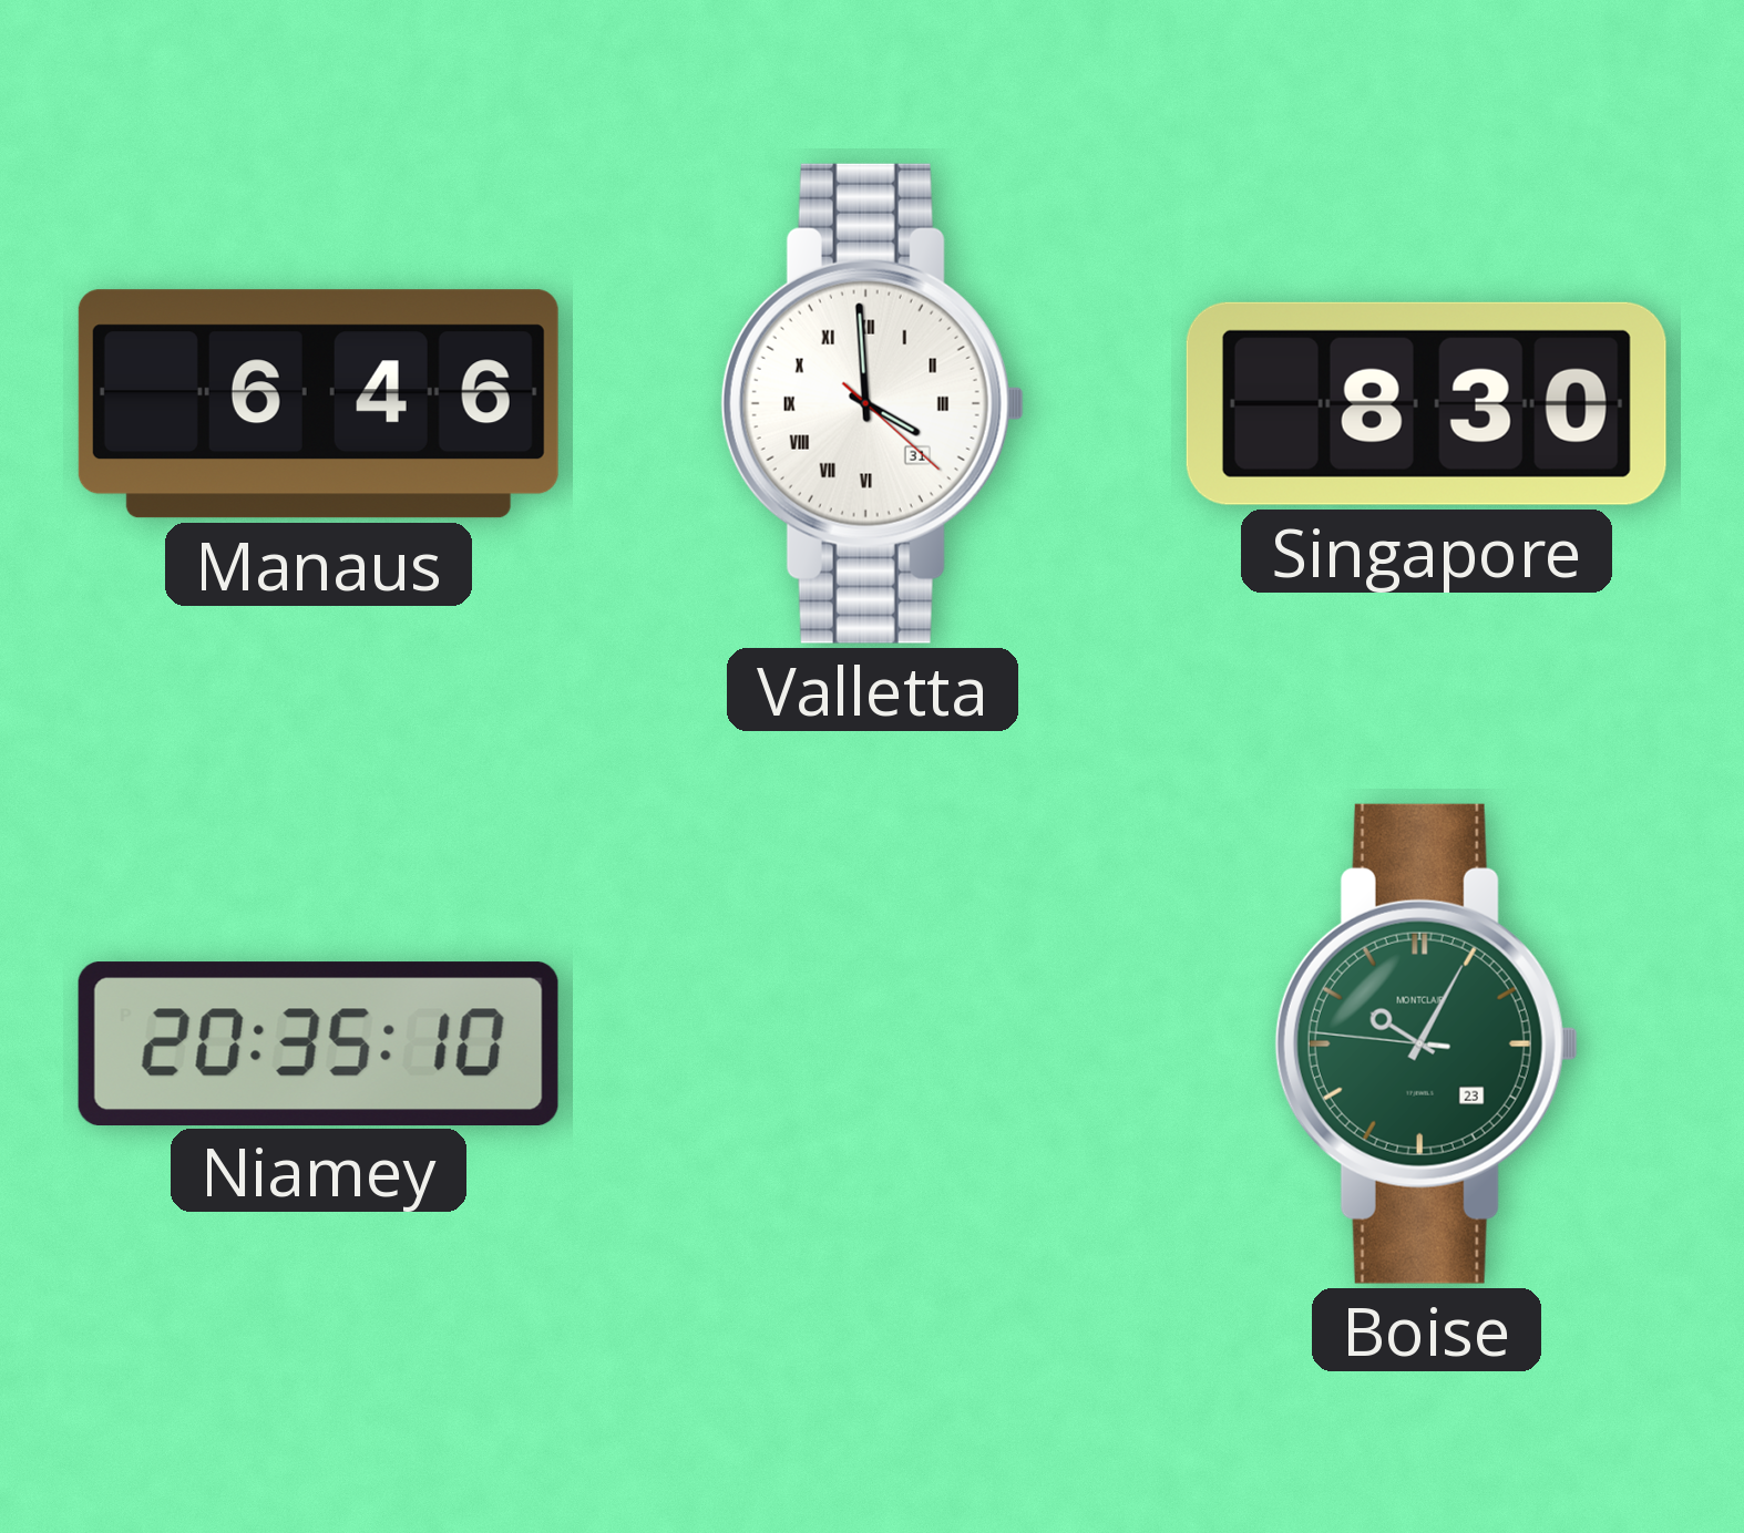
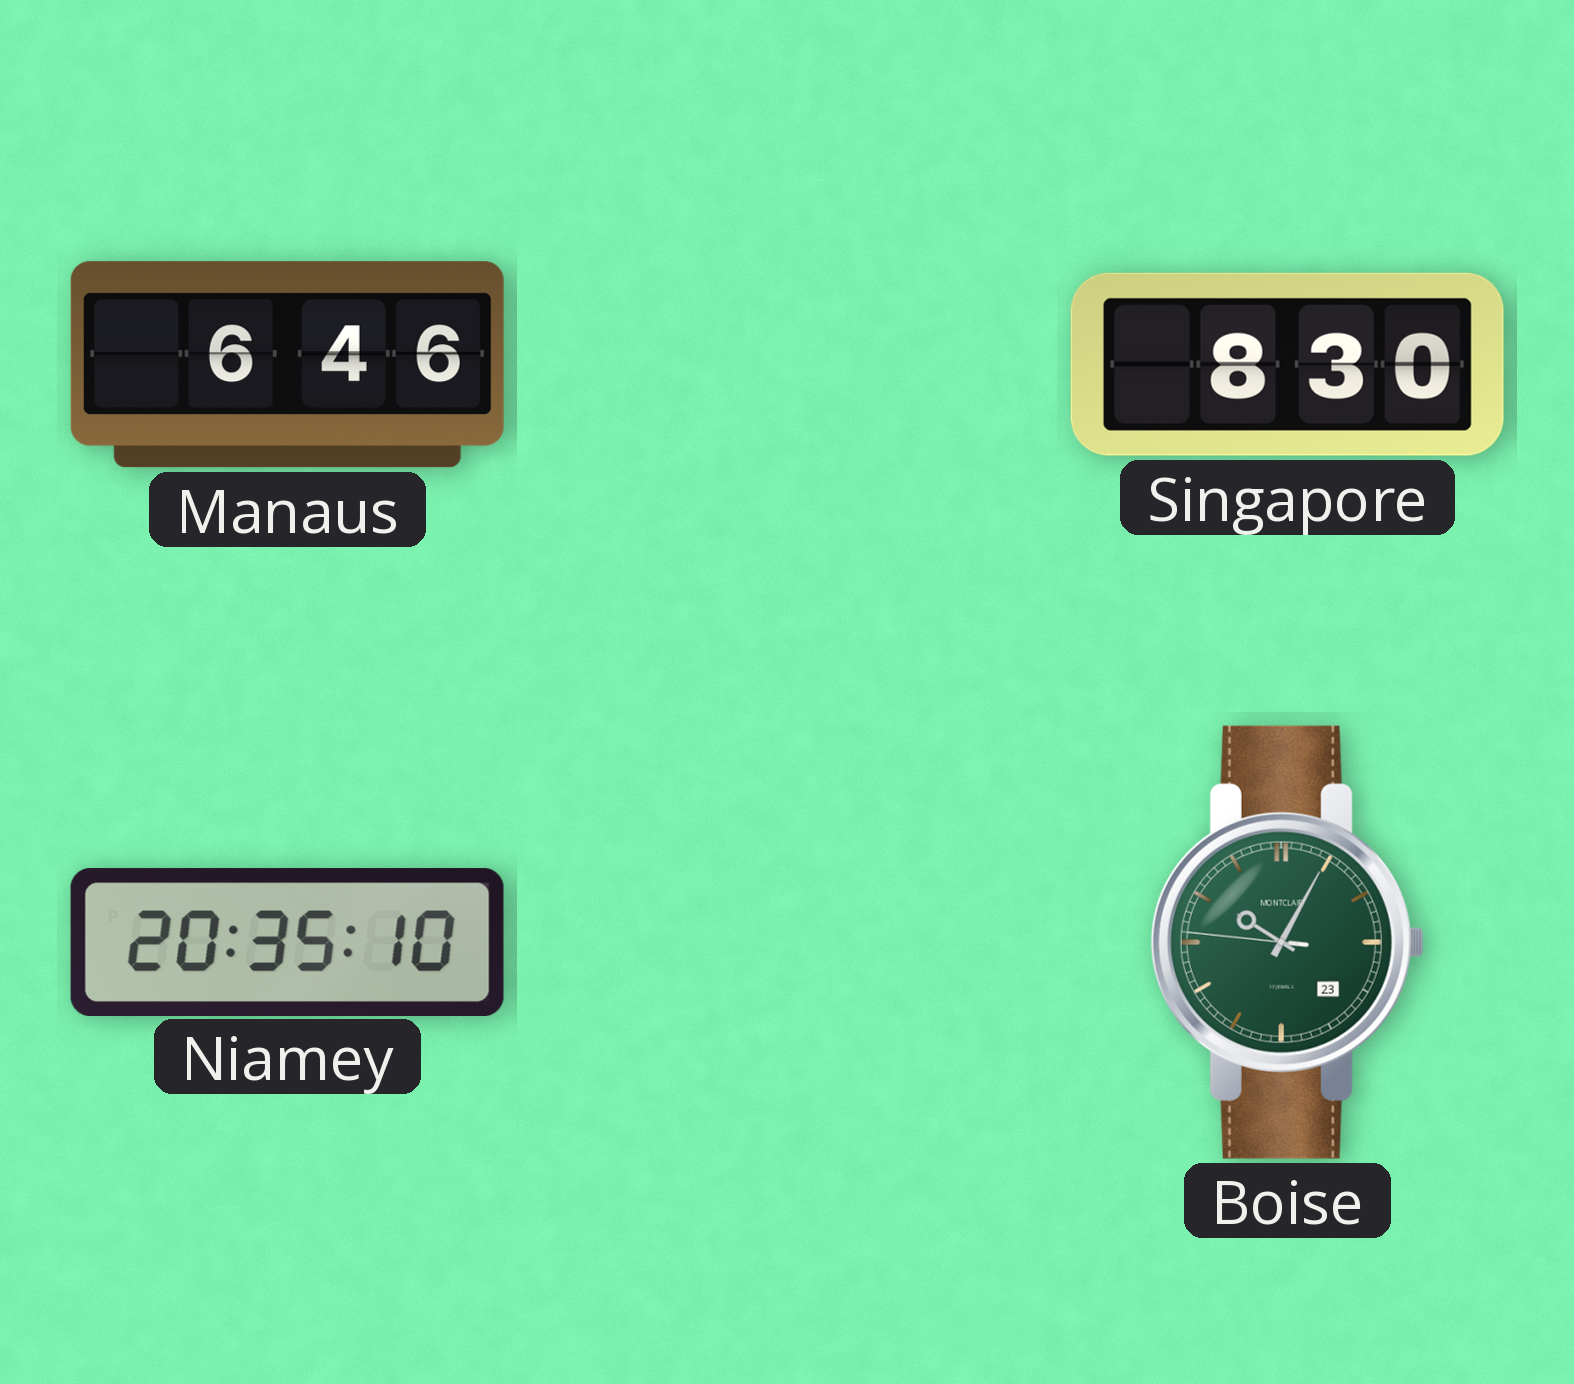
Valletta: 3:59 -> none (872, 403)
